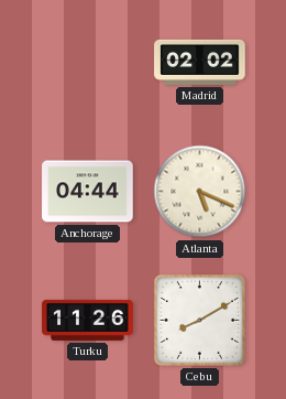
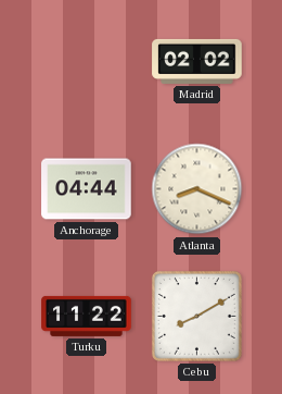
Atlanta: 5:19 -> 8:19 (197, 189)
Turku: 11:26 -> 11:22 (87, 316)
